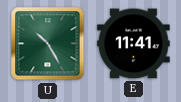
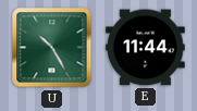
E: 11:41 -> 11:44 (146, 48)
